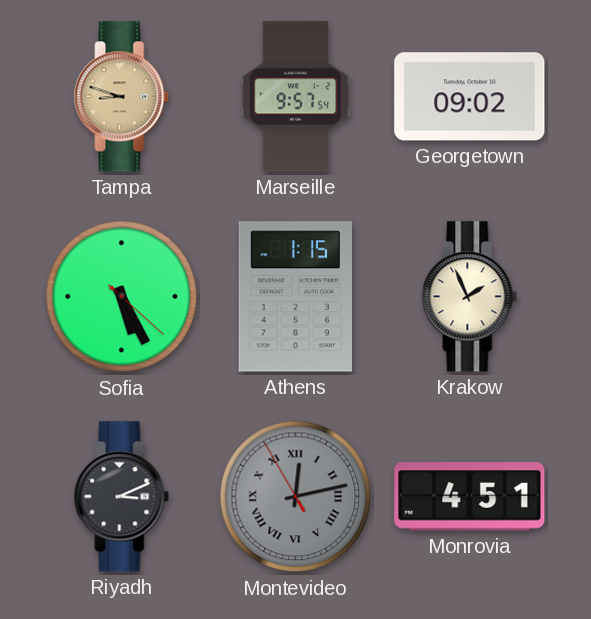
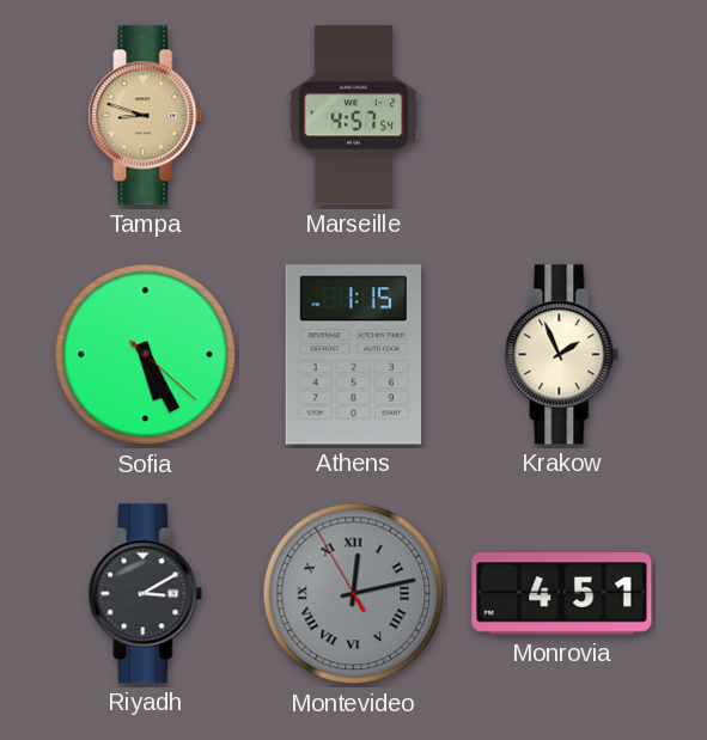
Marseille: 9:57 -> 4:57 (353, 116)
Georgetown: 09:02 -> none (470, 97)
Riyadh: 3:11 -> 3:10 (146, 594)
